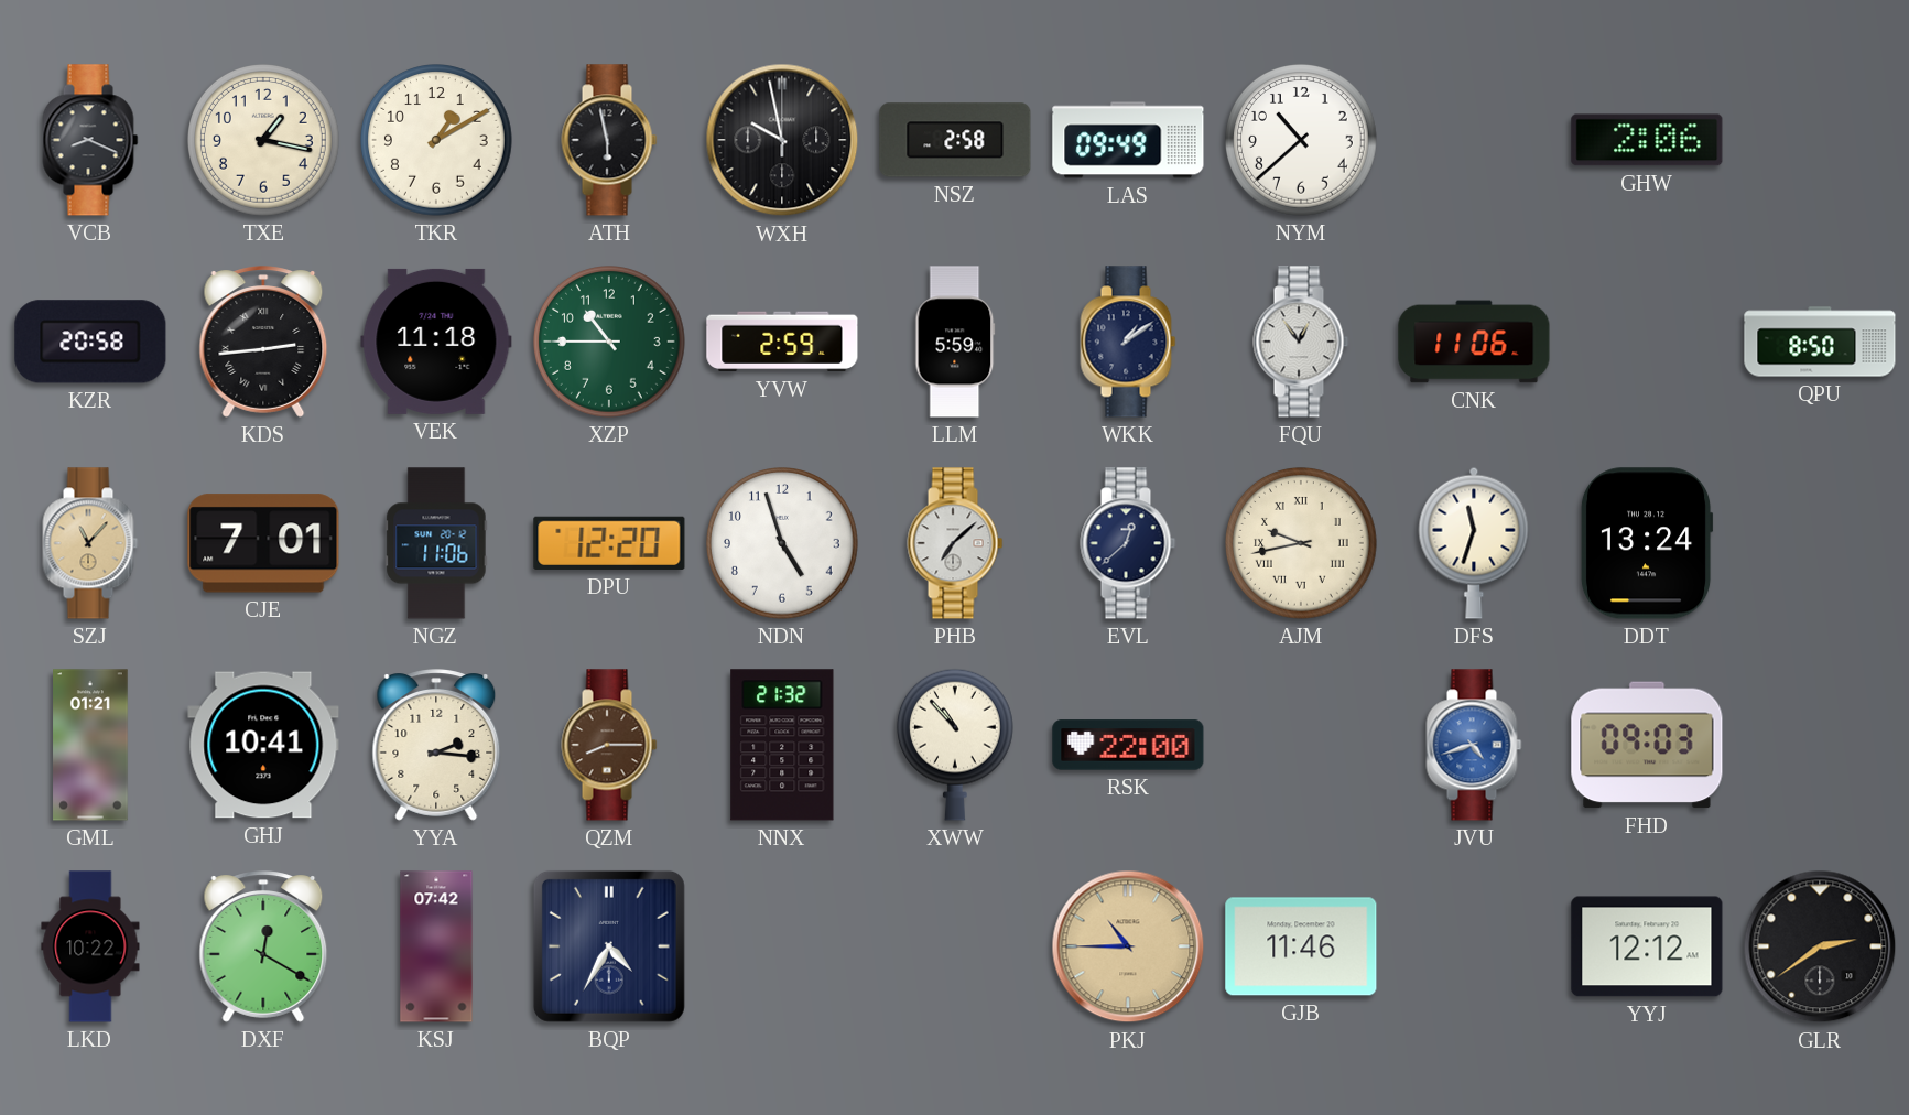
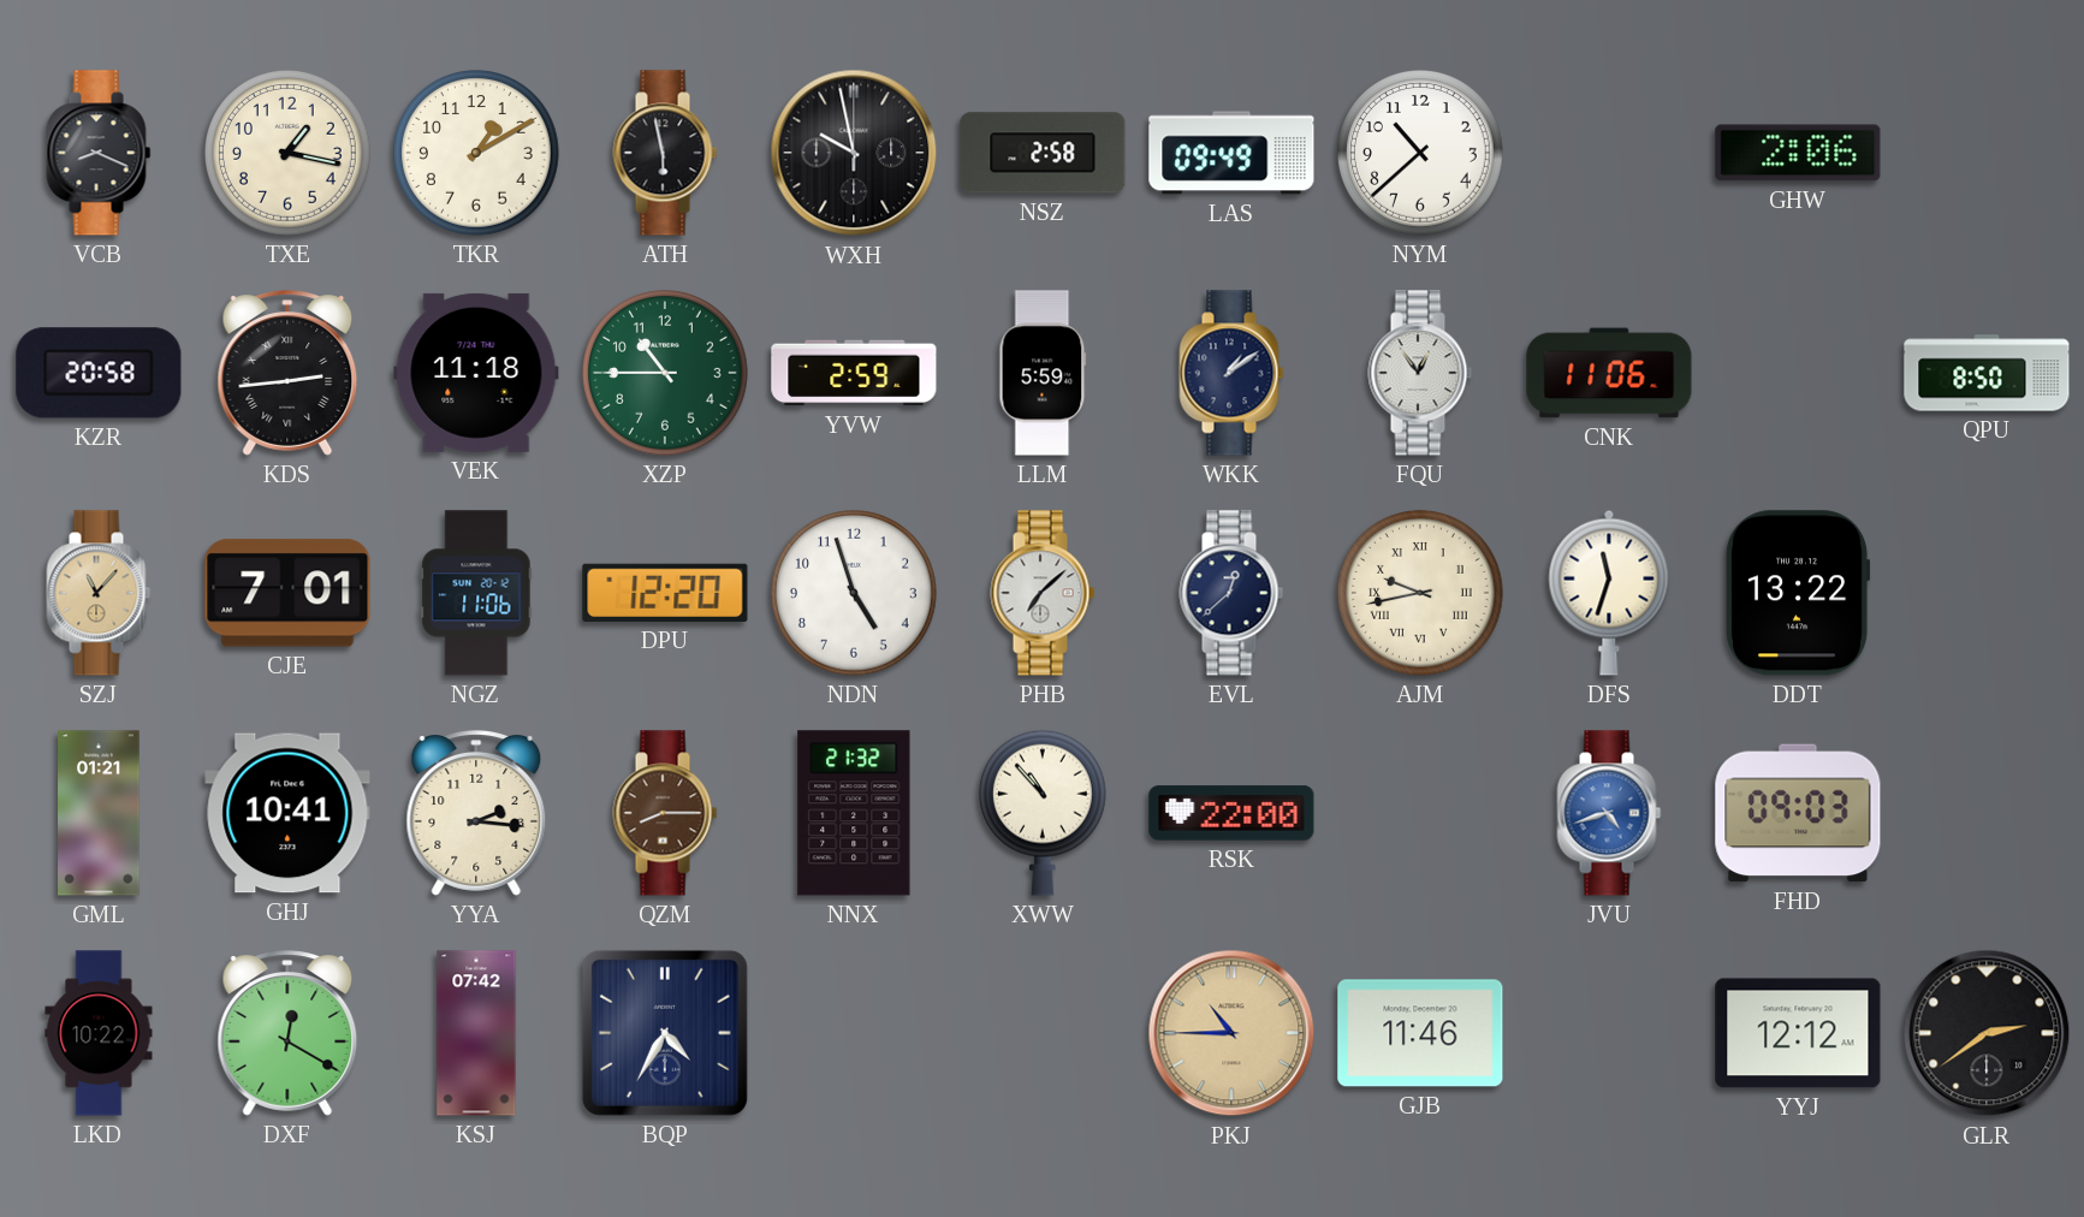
DDT: 13:24 -> 13:22 (1798, 593)
